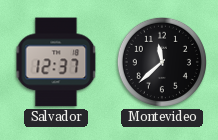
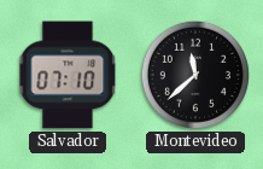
Salvador: 12:37 -> 07:10 (68, 75)
